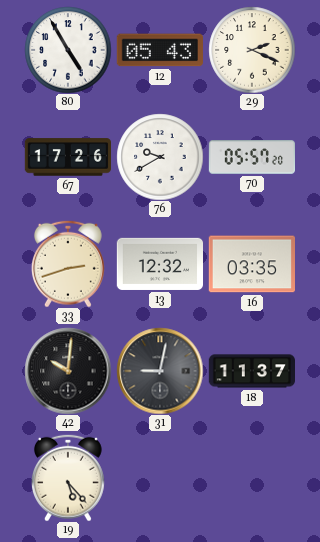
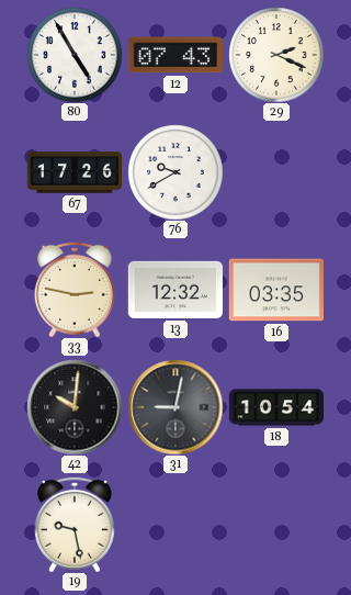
12: 05:43 -> 07:43 (175, 55)
70: 05:57 -> none (251, 157)
33: 2:42 -> 2:47 (75, 290)
18: 11:37 -> 10:54 (275, 407)
19: 5:23 -> 9:28 (75, 525)
